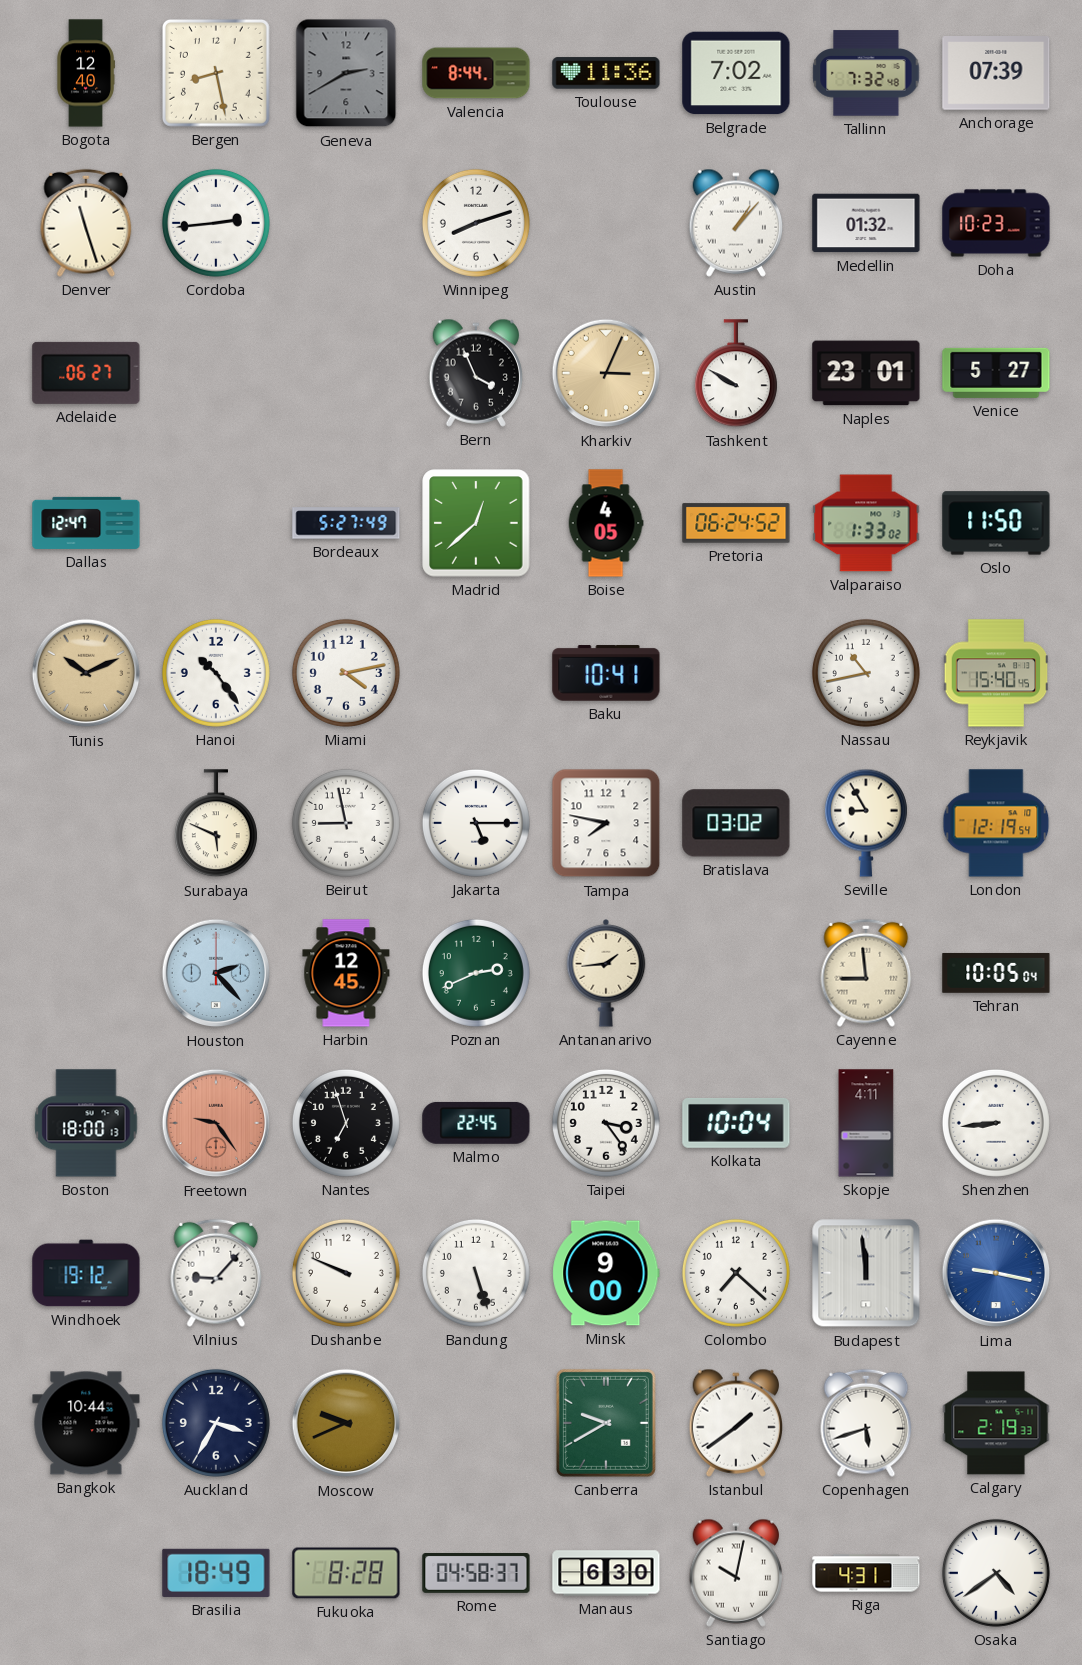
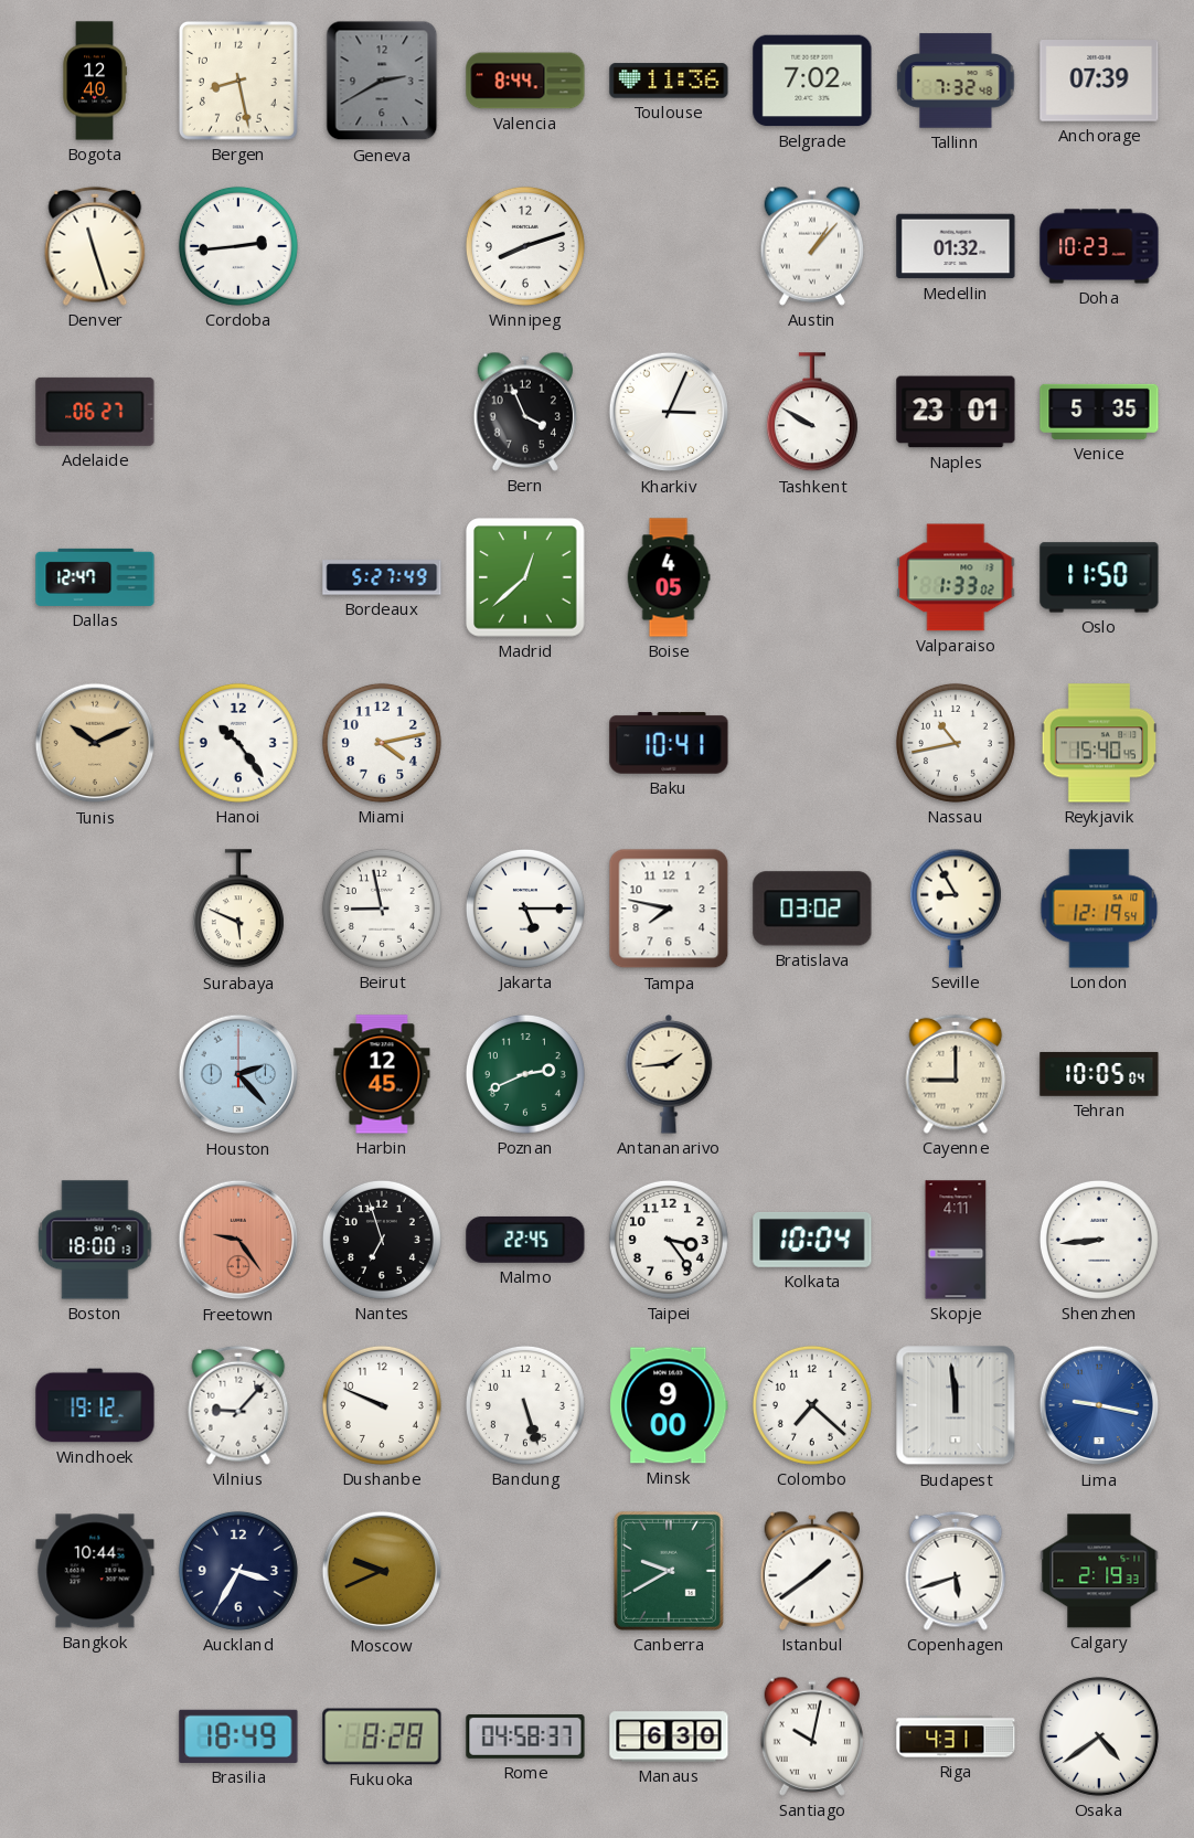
Kharkiv dial: champagne -> white (669, 412)
Venice: 5:27 -> 5:35 (1099, 412)
Pretoria: 06:24 -> none (736, 523)
Cayenne: 8:59 -> 9:00 (956, 1074)
